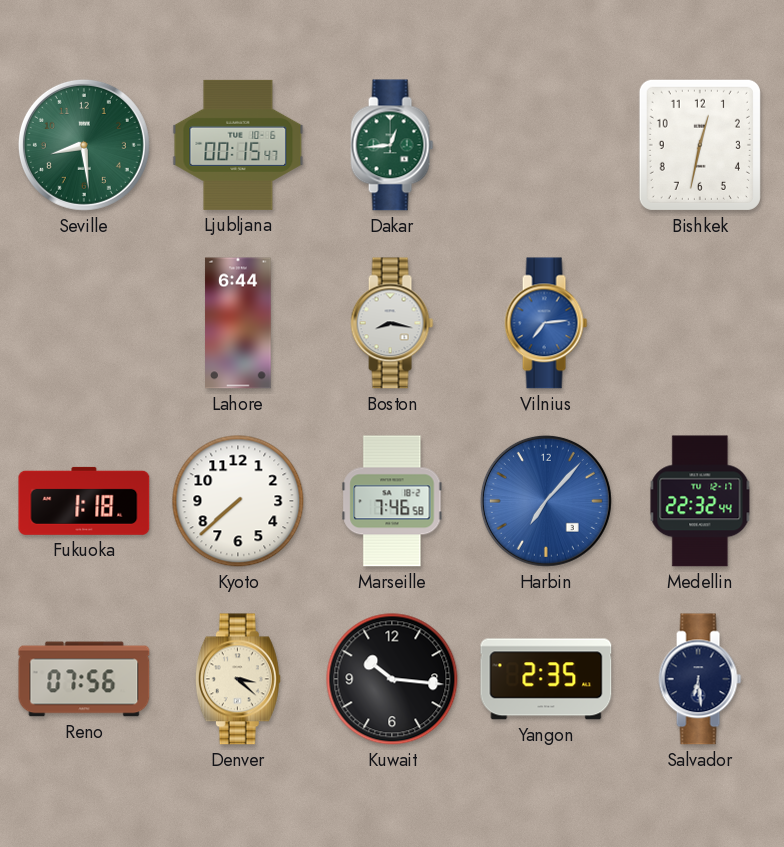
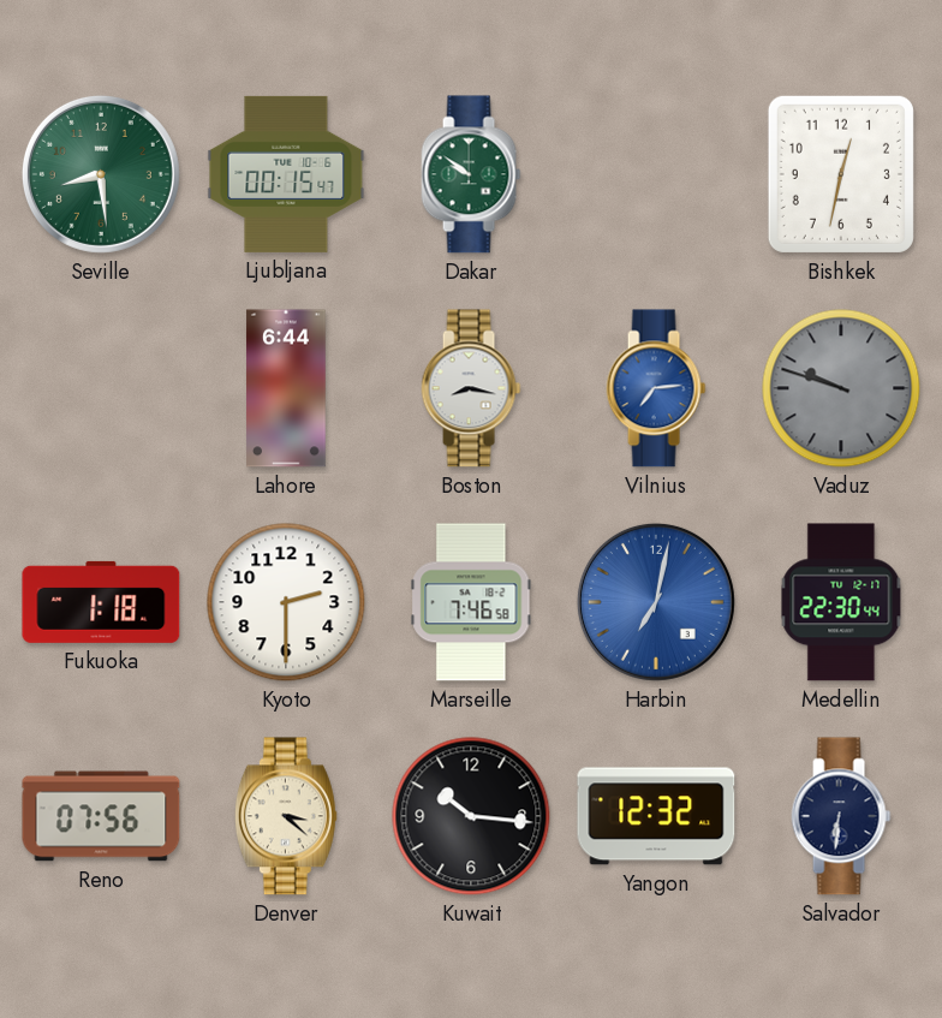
Dakar: 12:44 -> 9:51 (471, 174)
Vaduz: none -> 9:48 (841, 388)
Kyoto: 7:38 -> 2:30 (286, 602)
Harbin: 7:07 -> 7:02 (656, 602)
Medellin: 22:32 -> 22:30 (841, 602)
Yangon: 2:35 -> 12:32 (656, 816)
Salvador: 6:29 -> 6:31 (841, 816)
